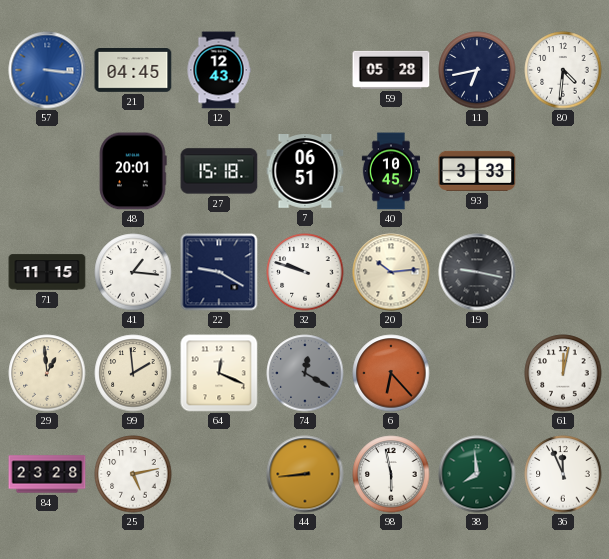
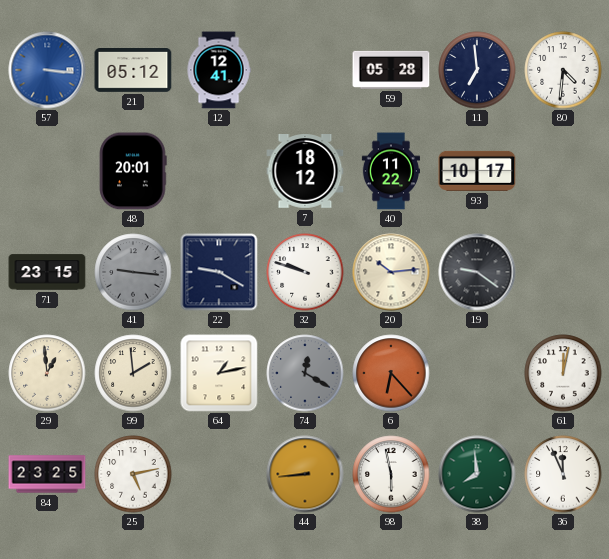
21: 04:45 -> 05:12 (133, 71)
12: 12:43 -> 12:41 (219, 70)
11: 6:43 -> 6:59 (477, 70)
27: 15:18 -> none (219, 171)
7: 06:51 -> 18:12 (305, 172)
40: 10:45 -> 11:22 (391, 171)
93: 3:33 -> 10:17 (477, 171)
71: 11:15 -> 23:15 (47, 272)
41: 1:16 -> 9:16 (133, 272)
41 dial: white -> grey (133, 272)
19: 9:17 -> 9:21 (477, 272)
64: 12:19 -> 1:13 (219, 373)
84: 23:28 -> 23:25 (47, 474)
